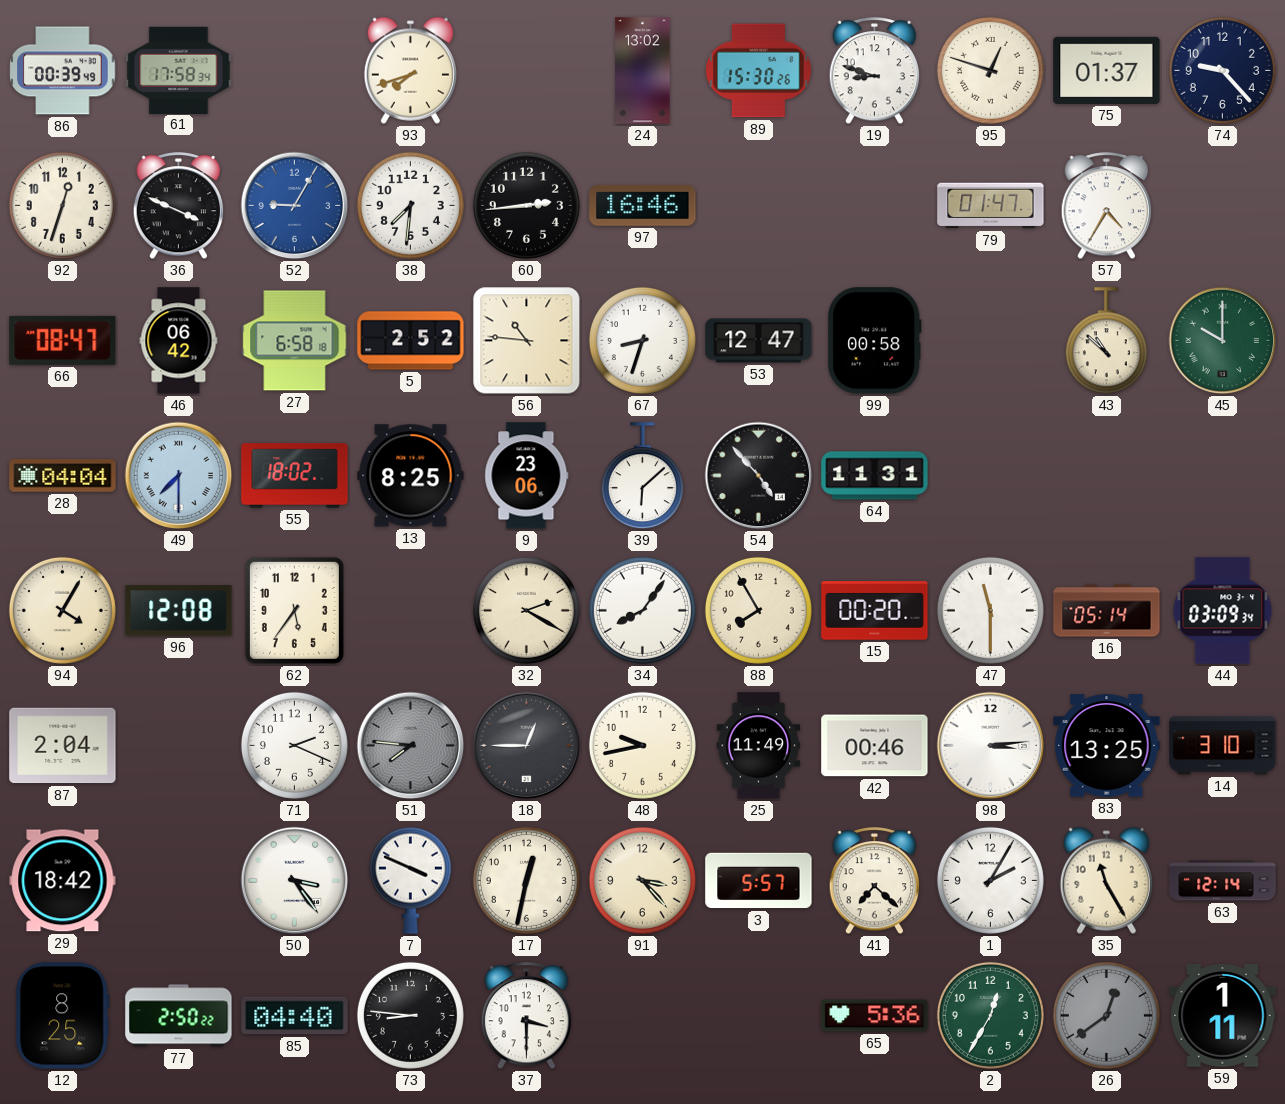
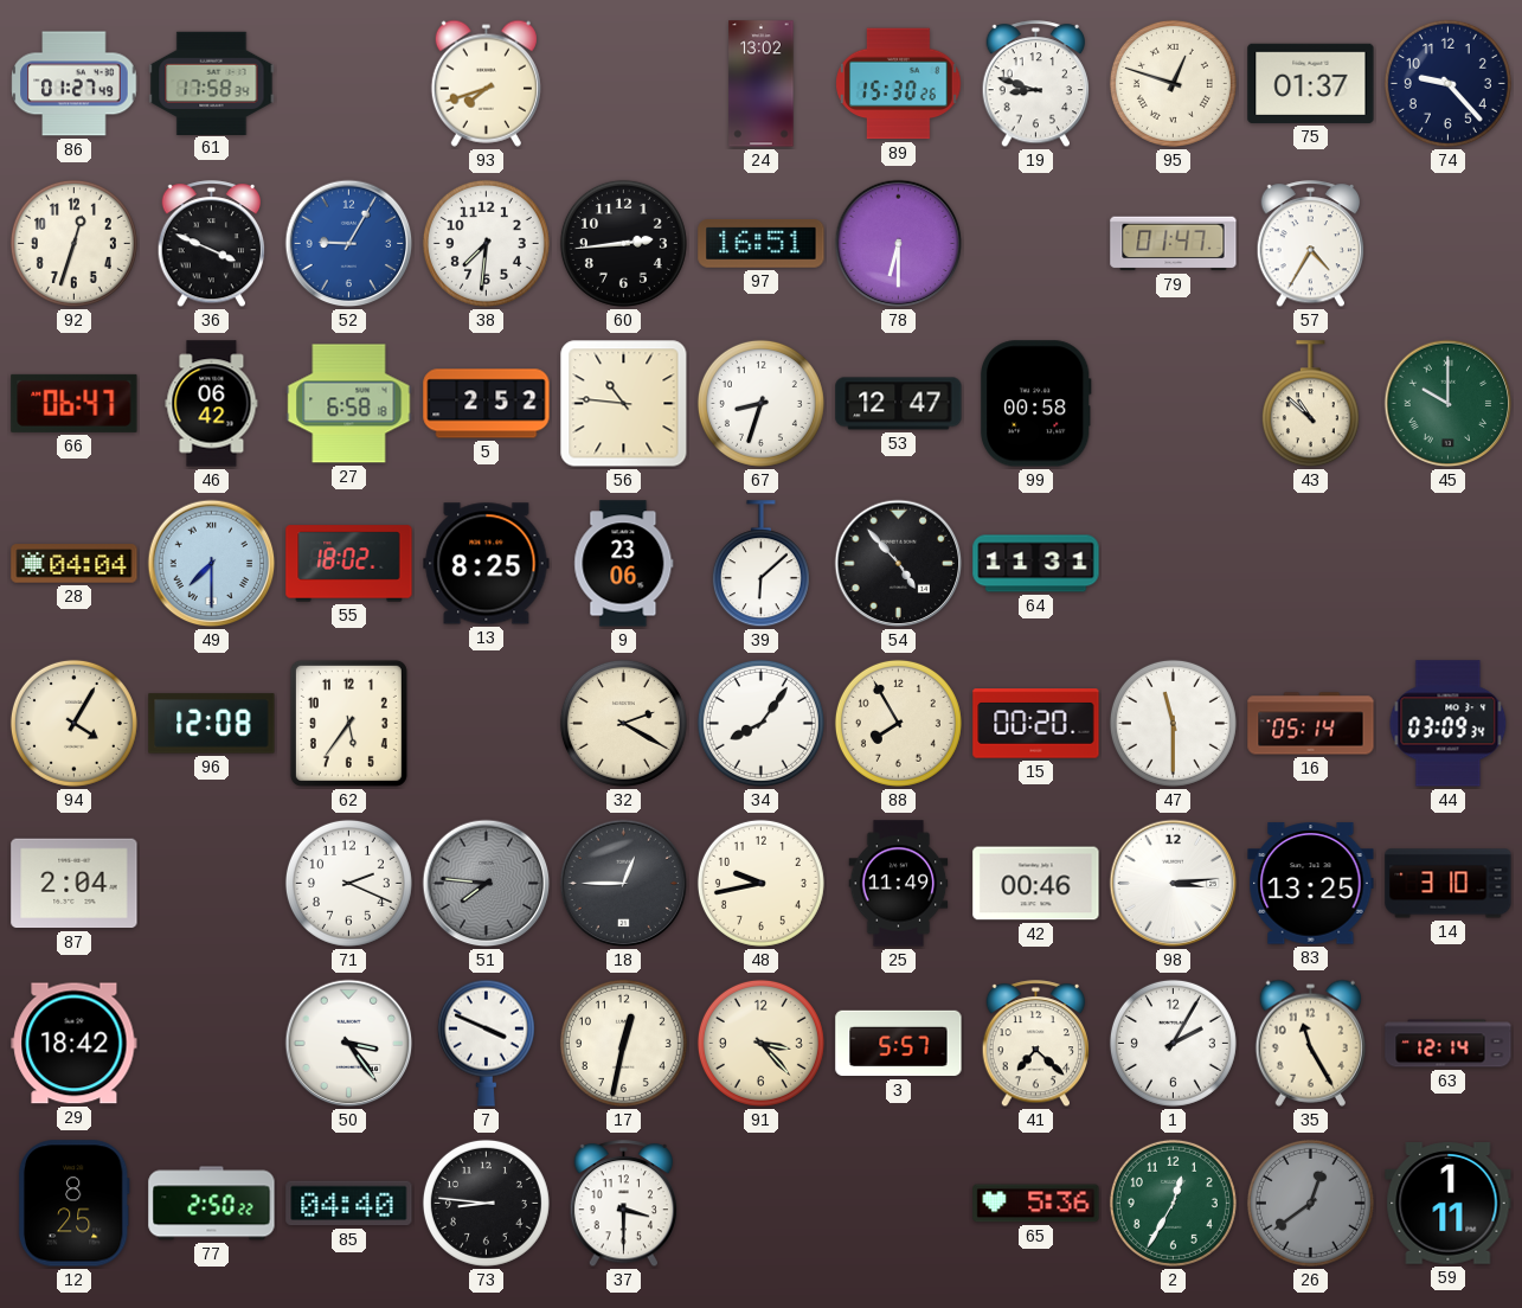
86: 00:39 -> 01:27 (75, 84)
97: 16:46 -> 16:51 (762, 244)
78: none -> 6:30 (899, 244)
66: 08:47 -> 06:47 (75, 403)
